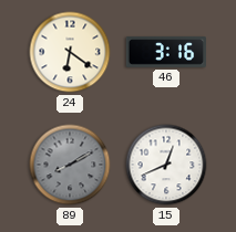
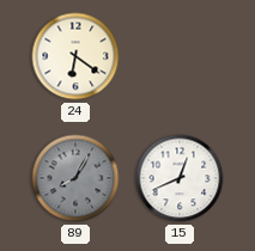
46: 3:16 -> none (166, 52)
89: 8:10 -> 8:05 (75, 178)
